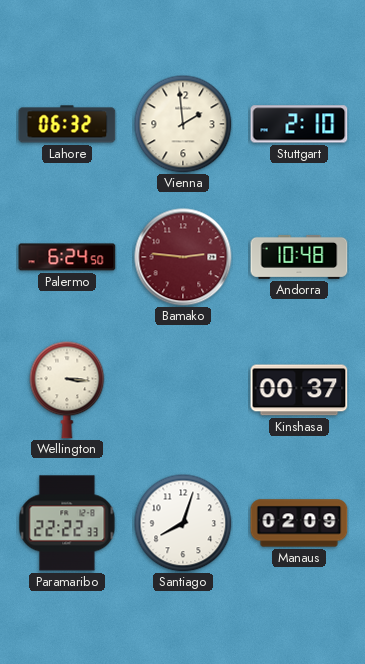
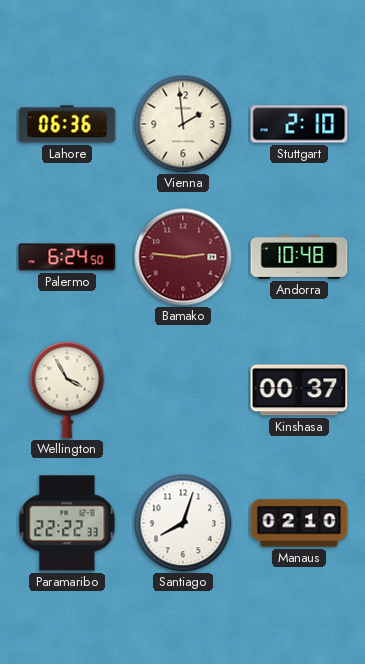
Lahore: 06:32 -> 06:36 (67, 124)
Wellington: 3:16 -> 3:55 (67, 390)
Manaus: 02:09 -> 02:10 (299, 523)
